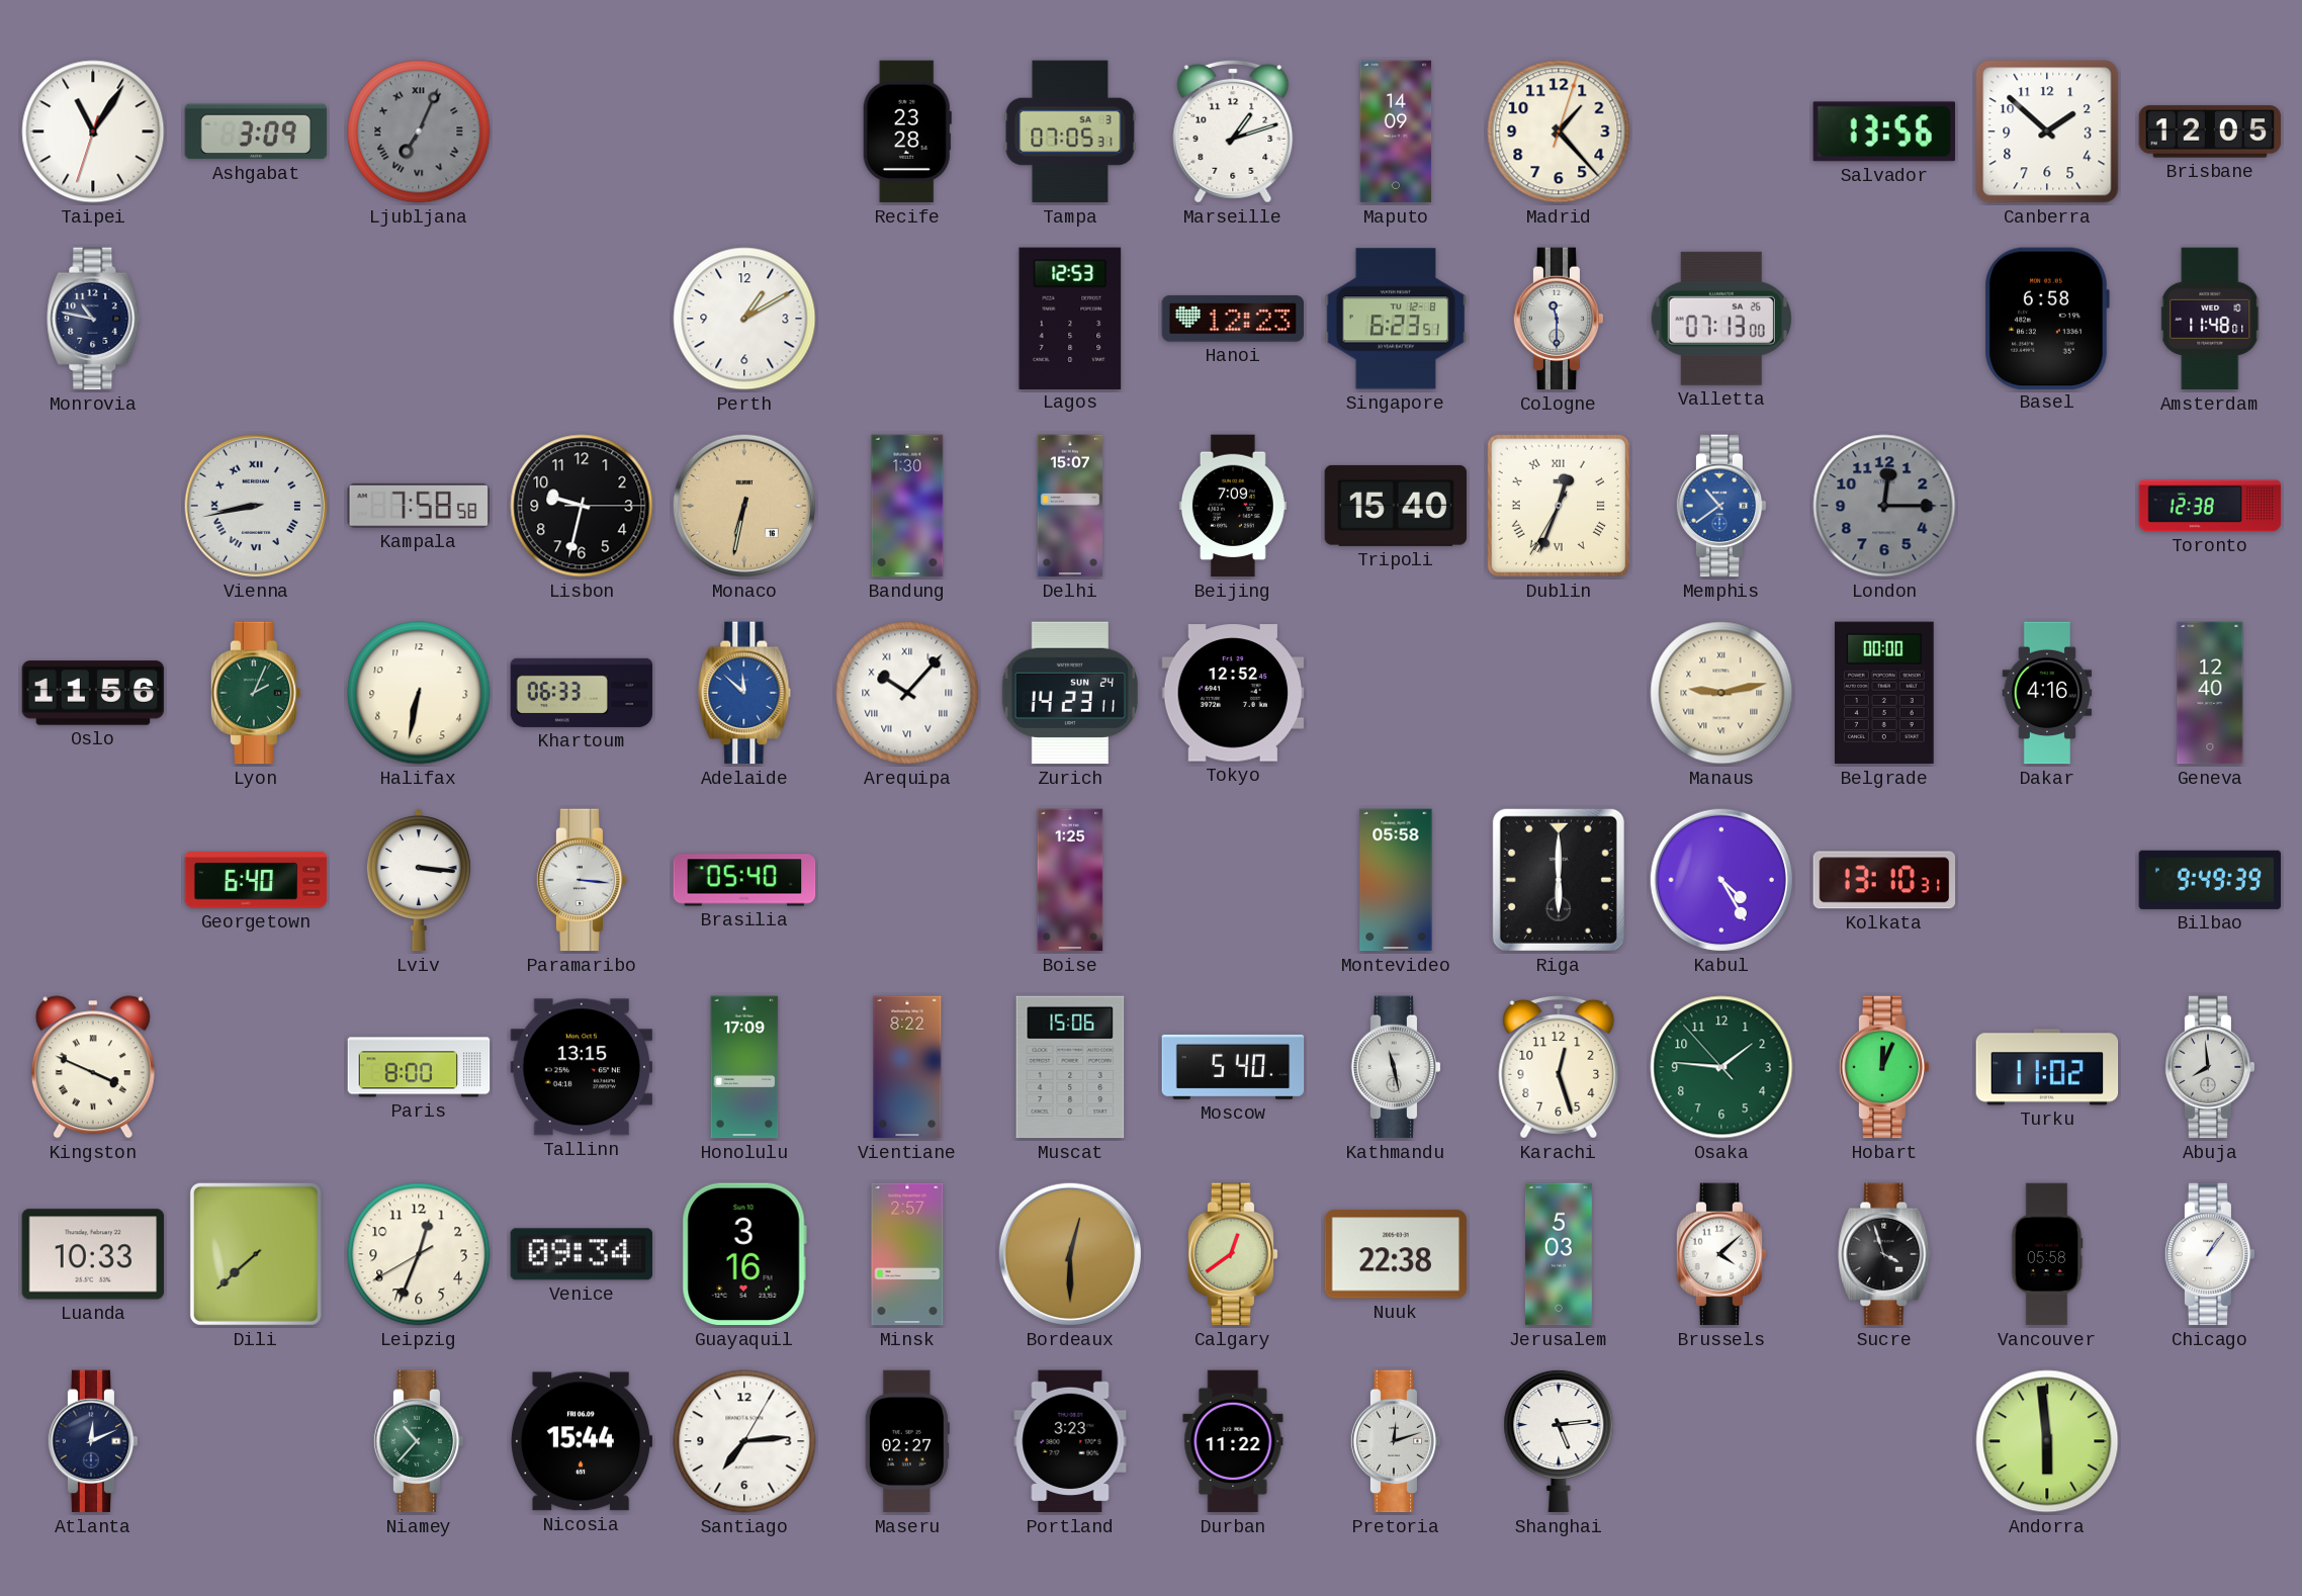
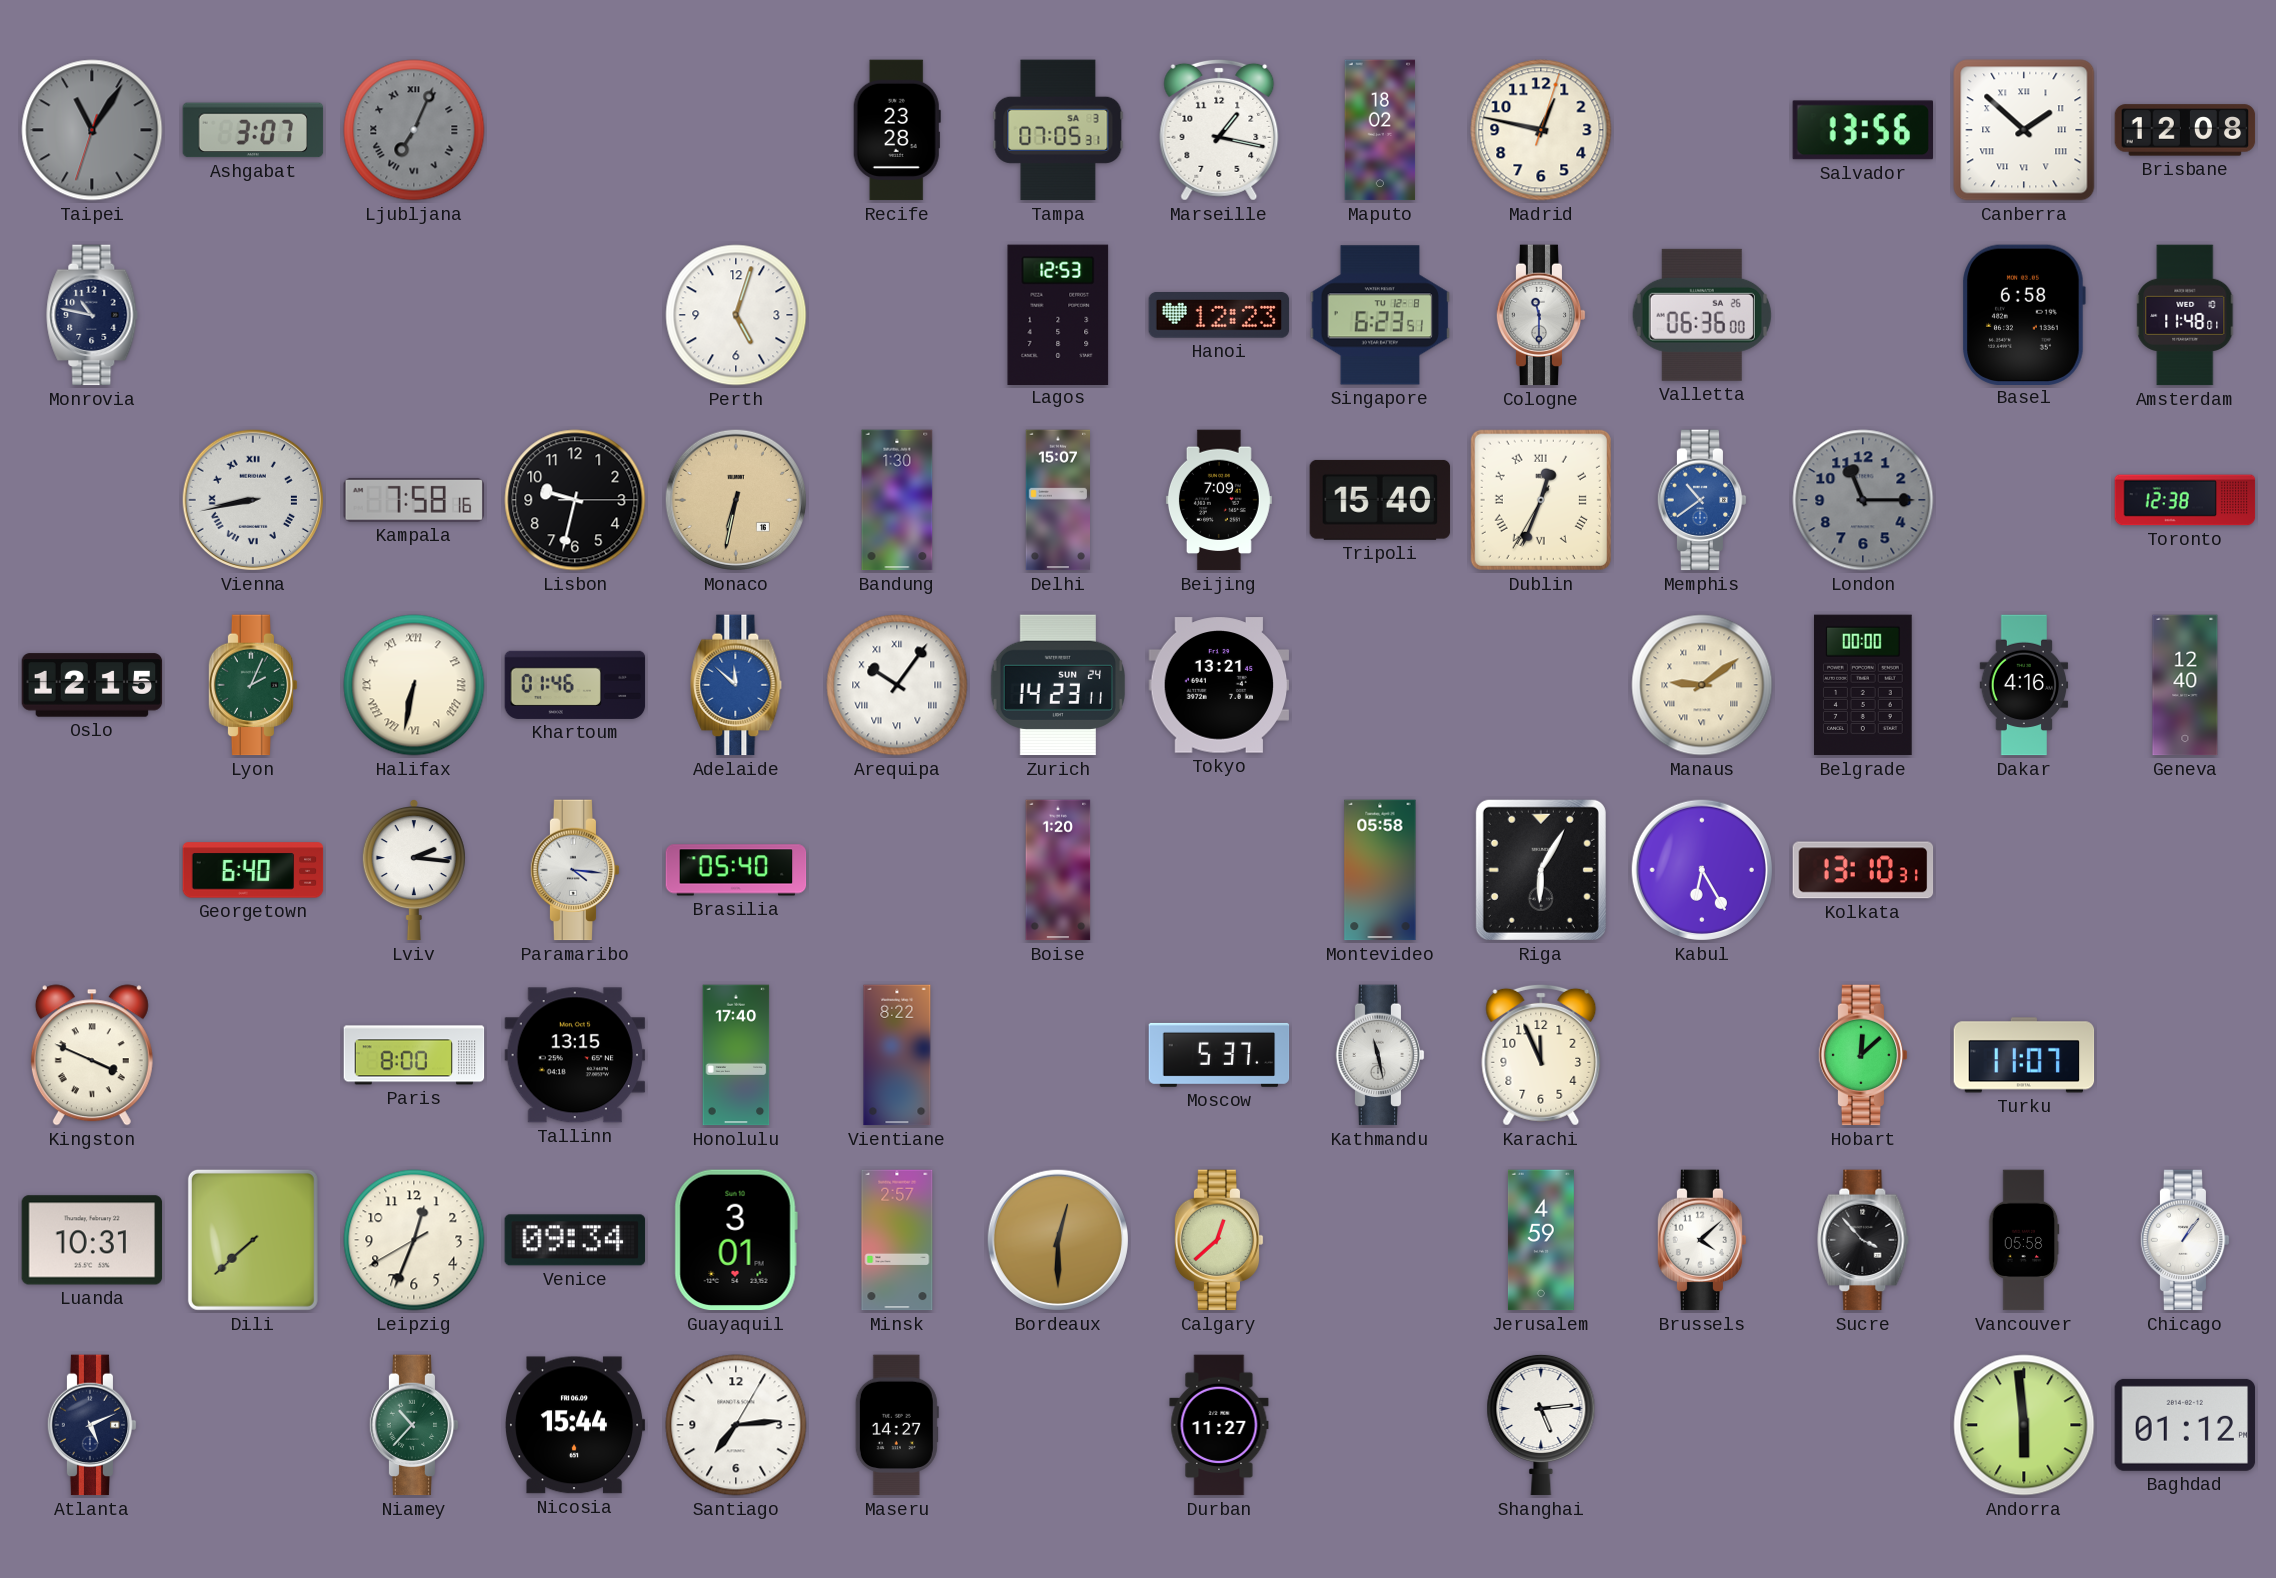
Taipei dial: white -> grey (92, 130)
Ashgabat: 3:09 -> 3:07 (253, 130)
Marseille: 1:12 -> 1:17 (1219, 130)
Maputo: 14:09 -> 18:02 (1380, 130)
Madrid: 1:23 -> 12:47 (1541, 130)
Canberra numerals: Arabic -> Roman (2024, 130)
Brisbane: 12:05 -> 12:08 (2185, 130)
Perth: 1:10 -> 5:03 (736, 315)
Valletta: 07:13 -> 06:36 (1702, 315)
Kampala: 7:58:58 -> 7:58:16 (413, 500)
London: 12:15 -> 11:15 (1863, 500)
Oslo: 11:56 -> 12:15 (92, 685)
Halifax numerals: Arabic -> Roman (414, 685)
Khartoum: 06:33 -> 01:46 (575, 685)
Arequipa: 10:07 -> 10:06 (897, 685)
Tokyo: 12:52 -> 13:21 (1219, 685)
Manaus: 9:13 -> 9:09 (1702, 685)
Lviv: 3:16 -> 2:16 (414, 871)
Paramaribo: 3:16 -> 4:16 (575, 870)
Boise: 1:25 -> 1:20 (1058, 870)
Riga: 6:00 -> 6:05 (1541, 870)
Kabul: 4:25 -> 6:25 (1702, 870)
Bilbao: 9:49 -> none (2210, 880)
Honolulu: 17:09 -> 17:40 (736, 1055)
Muscat: 15:06 -> none (1070, 1067)
Moscow: 5:40 -> 5:37 (1219, 1055)
Karachi: 12:27 -> 11:56 (1541, 1055)
Osaka: 1:45 -> none (1721, 1067)
Hobart: 12:04 -> 12:08 (1863, 1055)
Turku: 11:02 -> 11:07 (2024, 1055)
Abuja: 7:59 -> none (2210, 1067)
Luanda: 10:33 -> 10:31 (92, 1240)
Guayaquil: 3:16 -> 3:01 (736, 1240)
Calgary: 12:39 -> 12:38 (1219, 1240)
Nuuk: 22:38 -> none (1395, 1254)
Jerusalem: 5:03 -> 4:59 (1541, 1240)
Sucre: 3:57 -> 3:53 (1863, 1240)
Atlanta: 12:11 -> 5:11 (92, 1425)
Maseru: 02:27 -> 14:27 (897, 1425)
Portland: 3:23 -> none (1070, 1441)
Durban: 11:22 -> 11:27 (1219, 1425)
Pretoria: 12:12 -> none (1396, 1441)
Baghdad: none -> 01:12 (2185, 1425)
